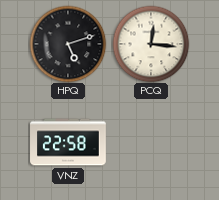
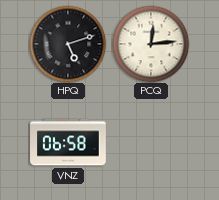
PCQ: 12:16 -> 12:14 (151, 44)
VNZ: 22:58 -> 06:58 (68, 142)
